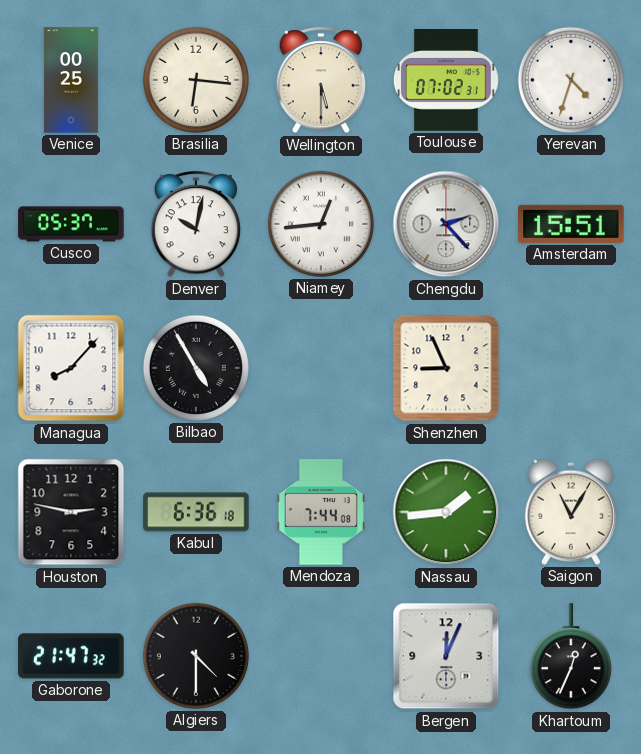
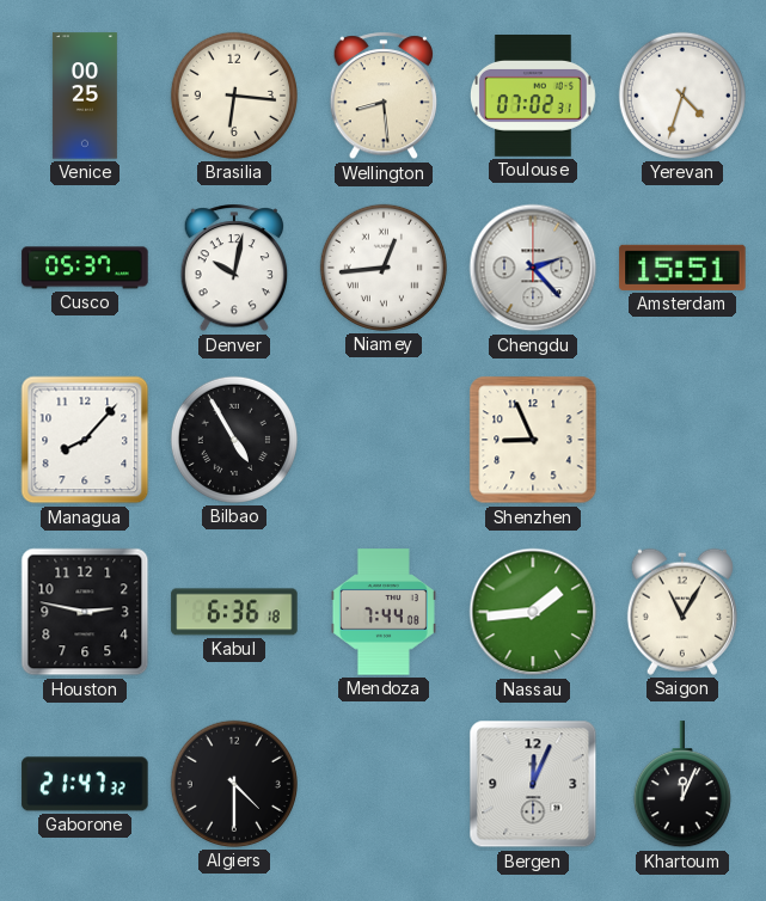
Wellington: 5:30 -> 8:29 (384, 97)
Khartoum: 12:34 -> 12:04 (682, 785)
